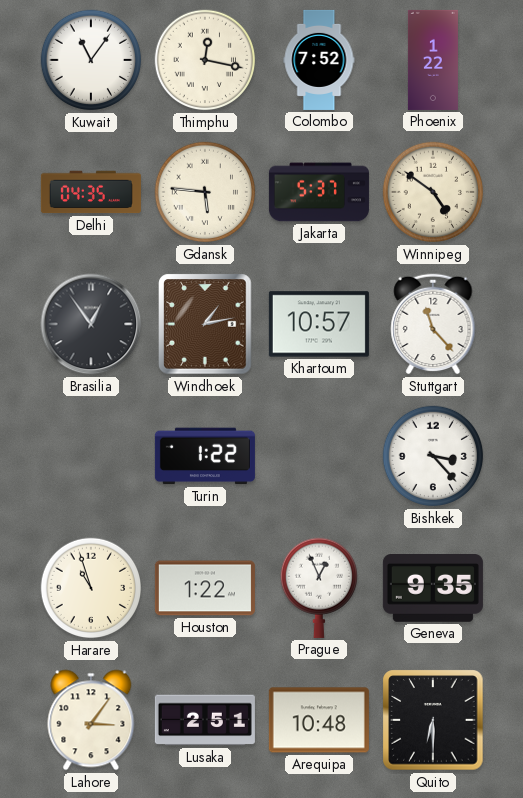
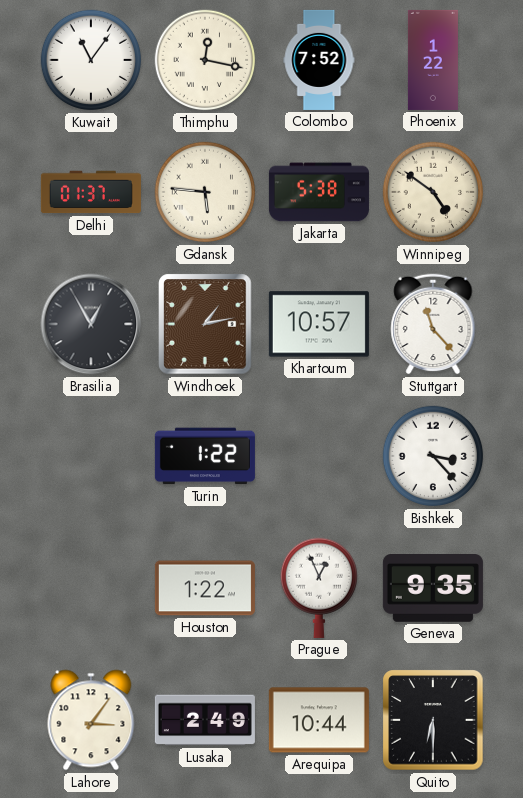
Delhi: 04:35 -> 01:37 (91, 192)
Jakarta: 5:37 -> 5:38 (319, 192)
Brasilia: 12:54 -> 12:55 (91, 324)
Harare: 10:57 -> none (91, 588)
Lusaka: 2:51 -> 2:49 (205, 720)
Arequipa: 10:48 -> 10:44 (319, 720)
